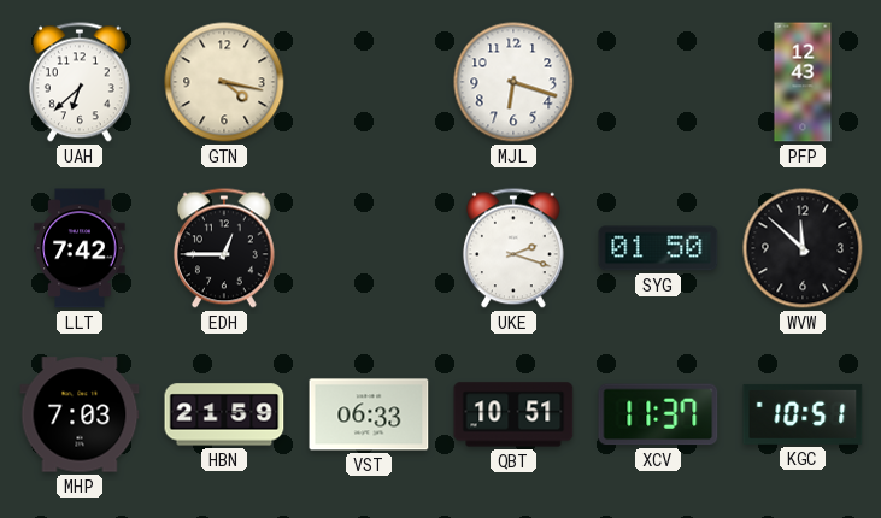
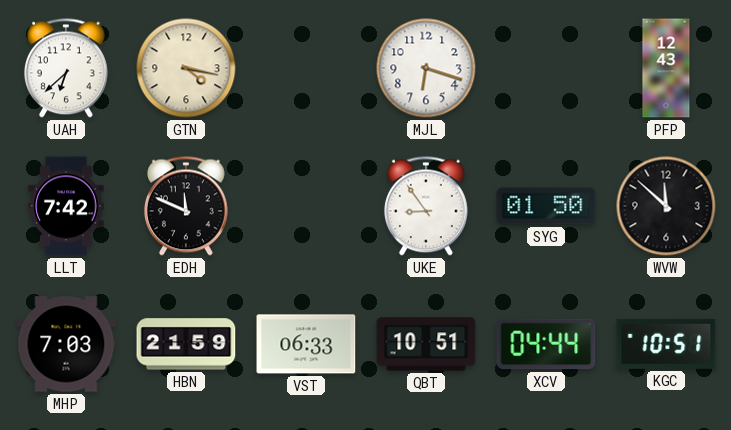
EDH: 12:45 -> 11:49 (186, 206)
UKE: 2:18 -> 8:54 (426, 206)
XCV: 11:37 -> 04:44 (546, 344)
